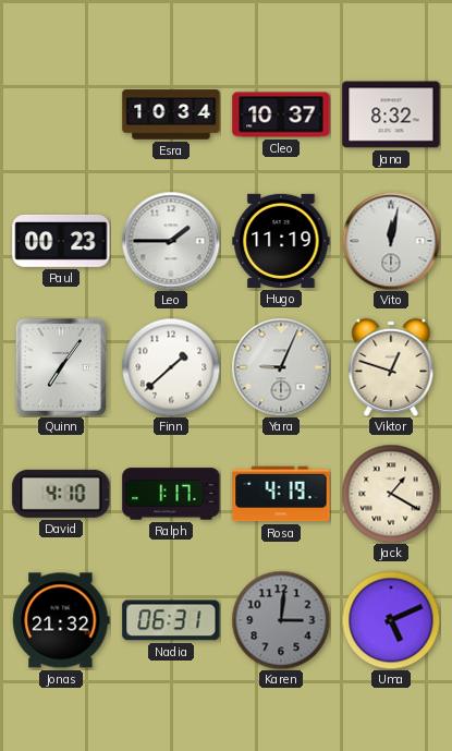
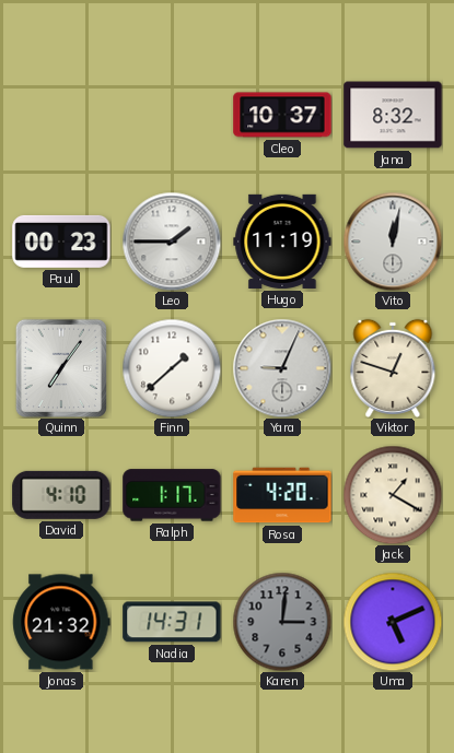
Esra: 10:34 -> none (171, 114)
Rosa: 4:19 -> 4:20 (282, 495)
Nadia: 06:31 -> 14:31 (172, 622)
